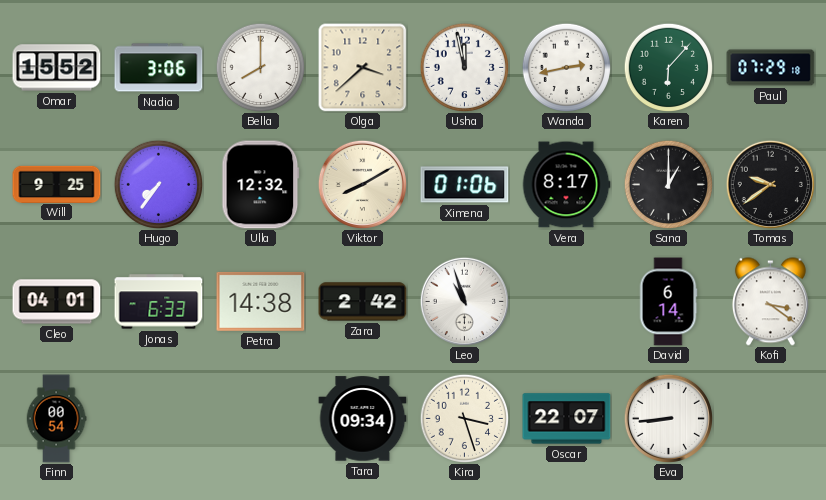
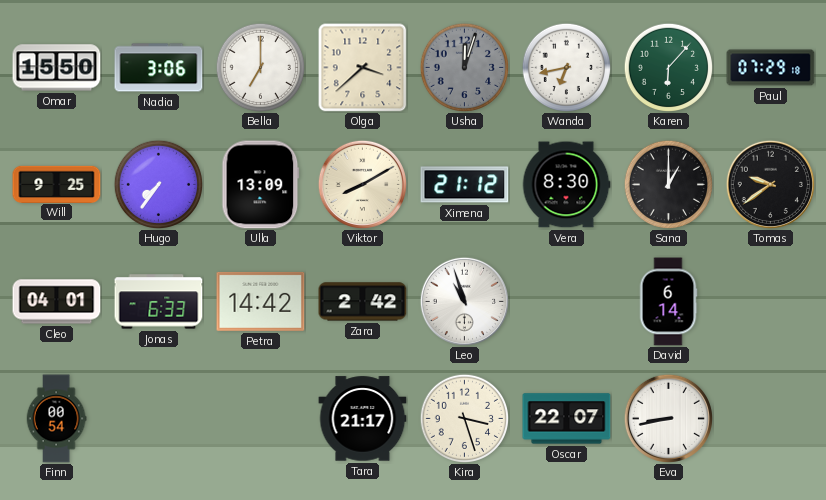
Omar: 15:52 -> 15:50 (57, 68)
Bella: 8:00 -> 7:00 (260, 67)
Usha: 11:58 -> 12:03 (464, 67)
Usha dial: white -> grey (464, 67)
Wanda: 2:43 -> 6:43 (566, 67)
Ulla: 12:32 -> 13:09 (261, 185)
Ximena: 01:06 -> 21:12 (465, 185)
Vera: 8:17 -> 8:30 (566, 185)
Petra: 14:38 -> 14:42 (261, 301)
Kofi: 3:21 -> none (770, 302)
Tara: 09:34 -> 21:17 (363, 419)
Eva: 8:44 -> 8:43 (668, 418)
